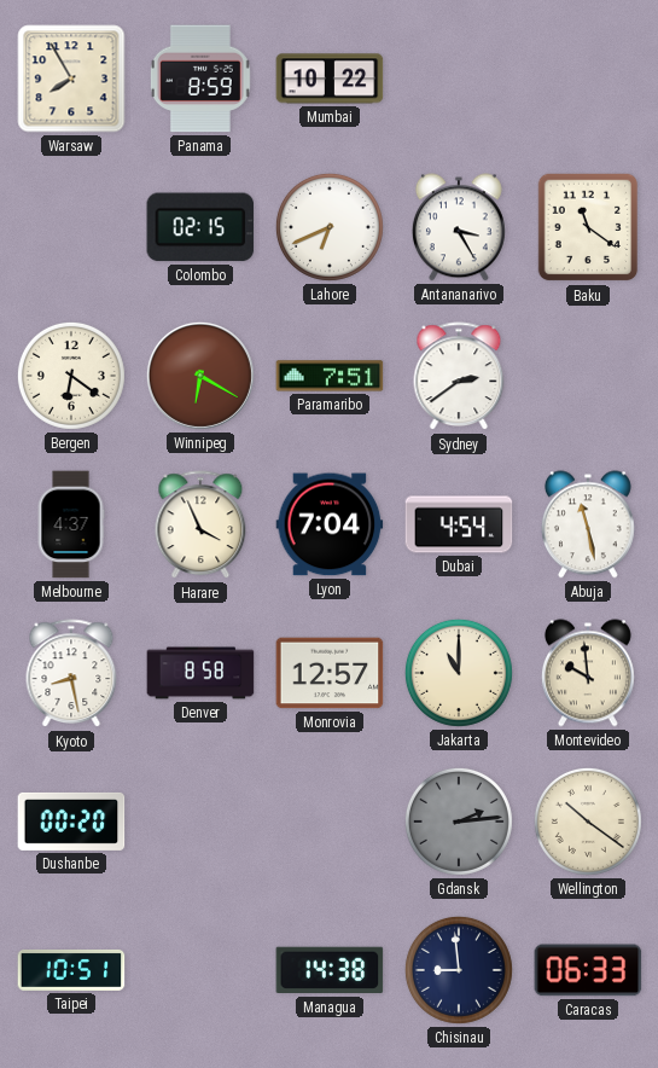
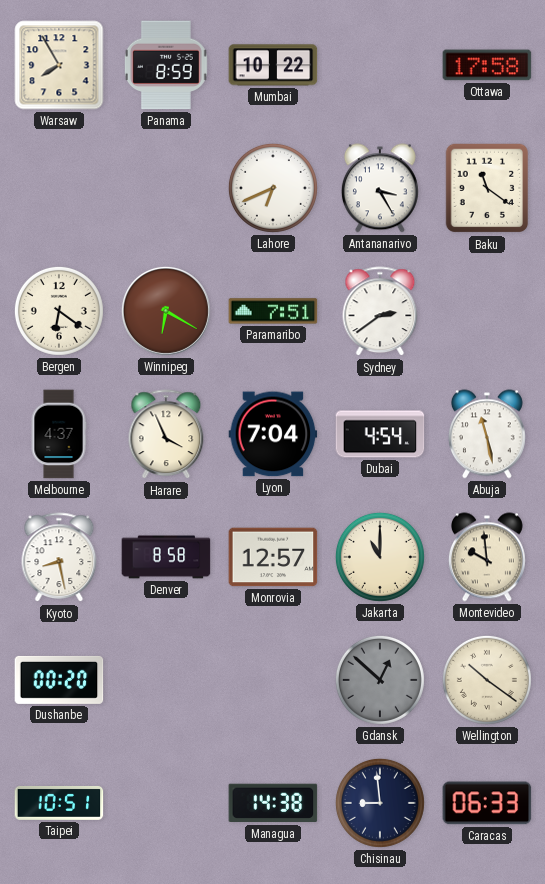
Ottawa: none -> 17:58 (487, 65)
Colombo: 02:15 -> none (200, 227)
Gdansk: 2:14 -> 12:52 (380, 680)
